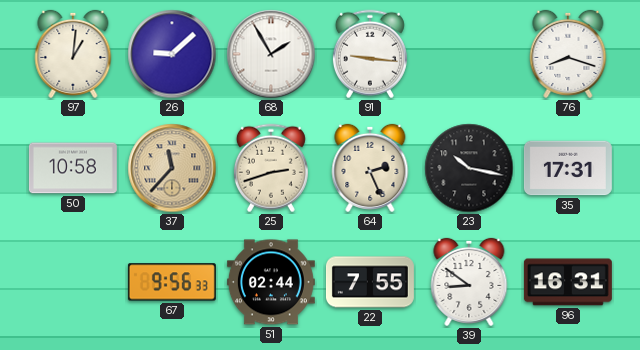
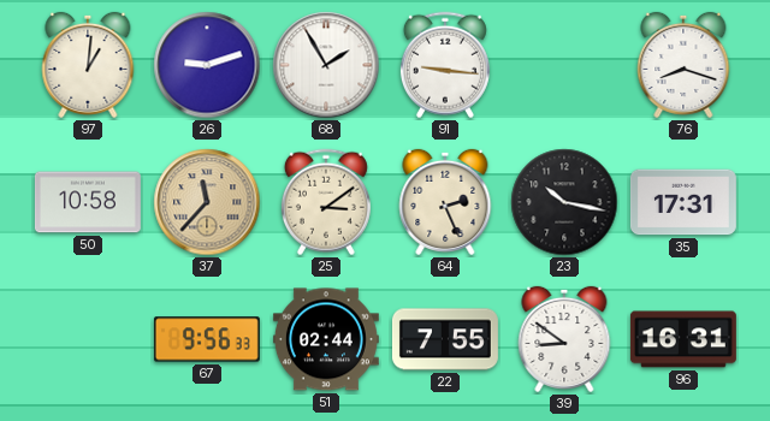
26: 9:08 -> 9:12 (207, 65)
25: 2:42 -> 3:09 (326, 202)
